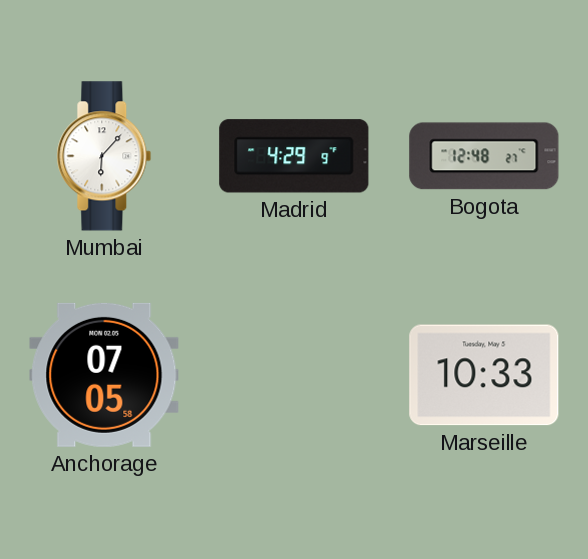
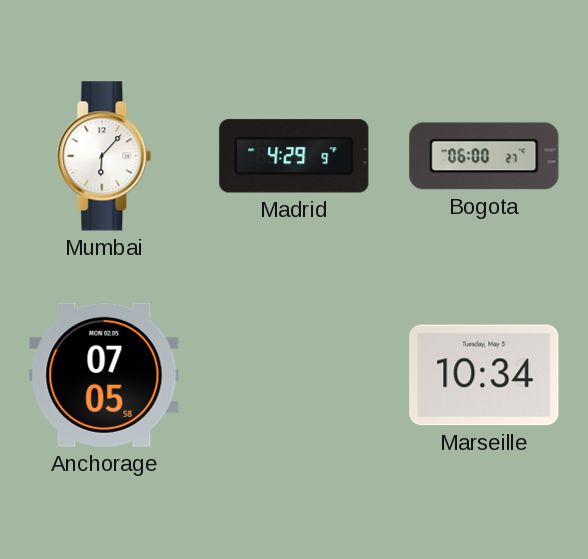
Bogota: 12:48 -> 06:00 (484, 156)
Marseille: 10:33 -> 10:34 (484, 375)
